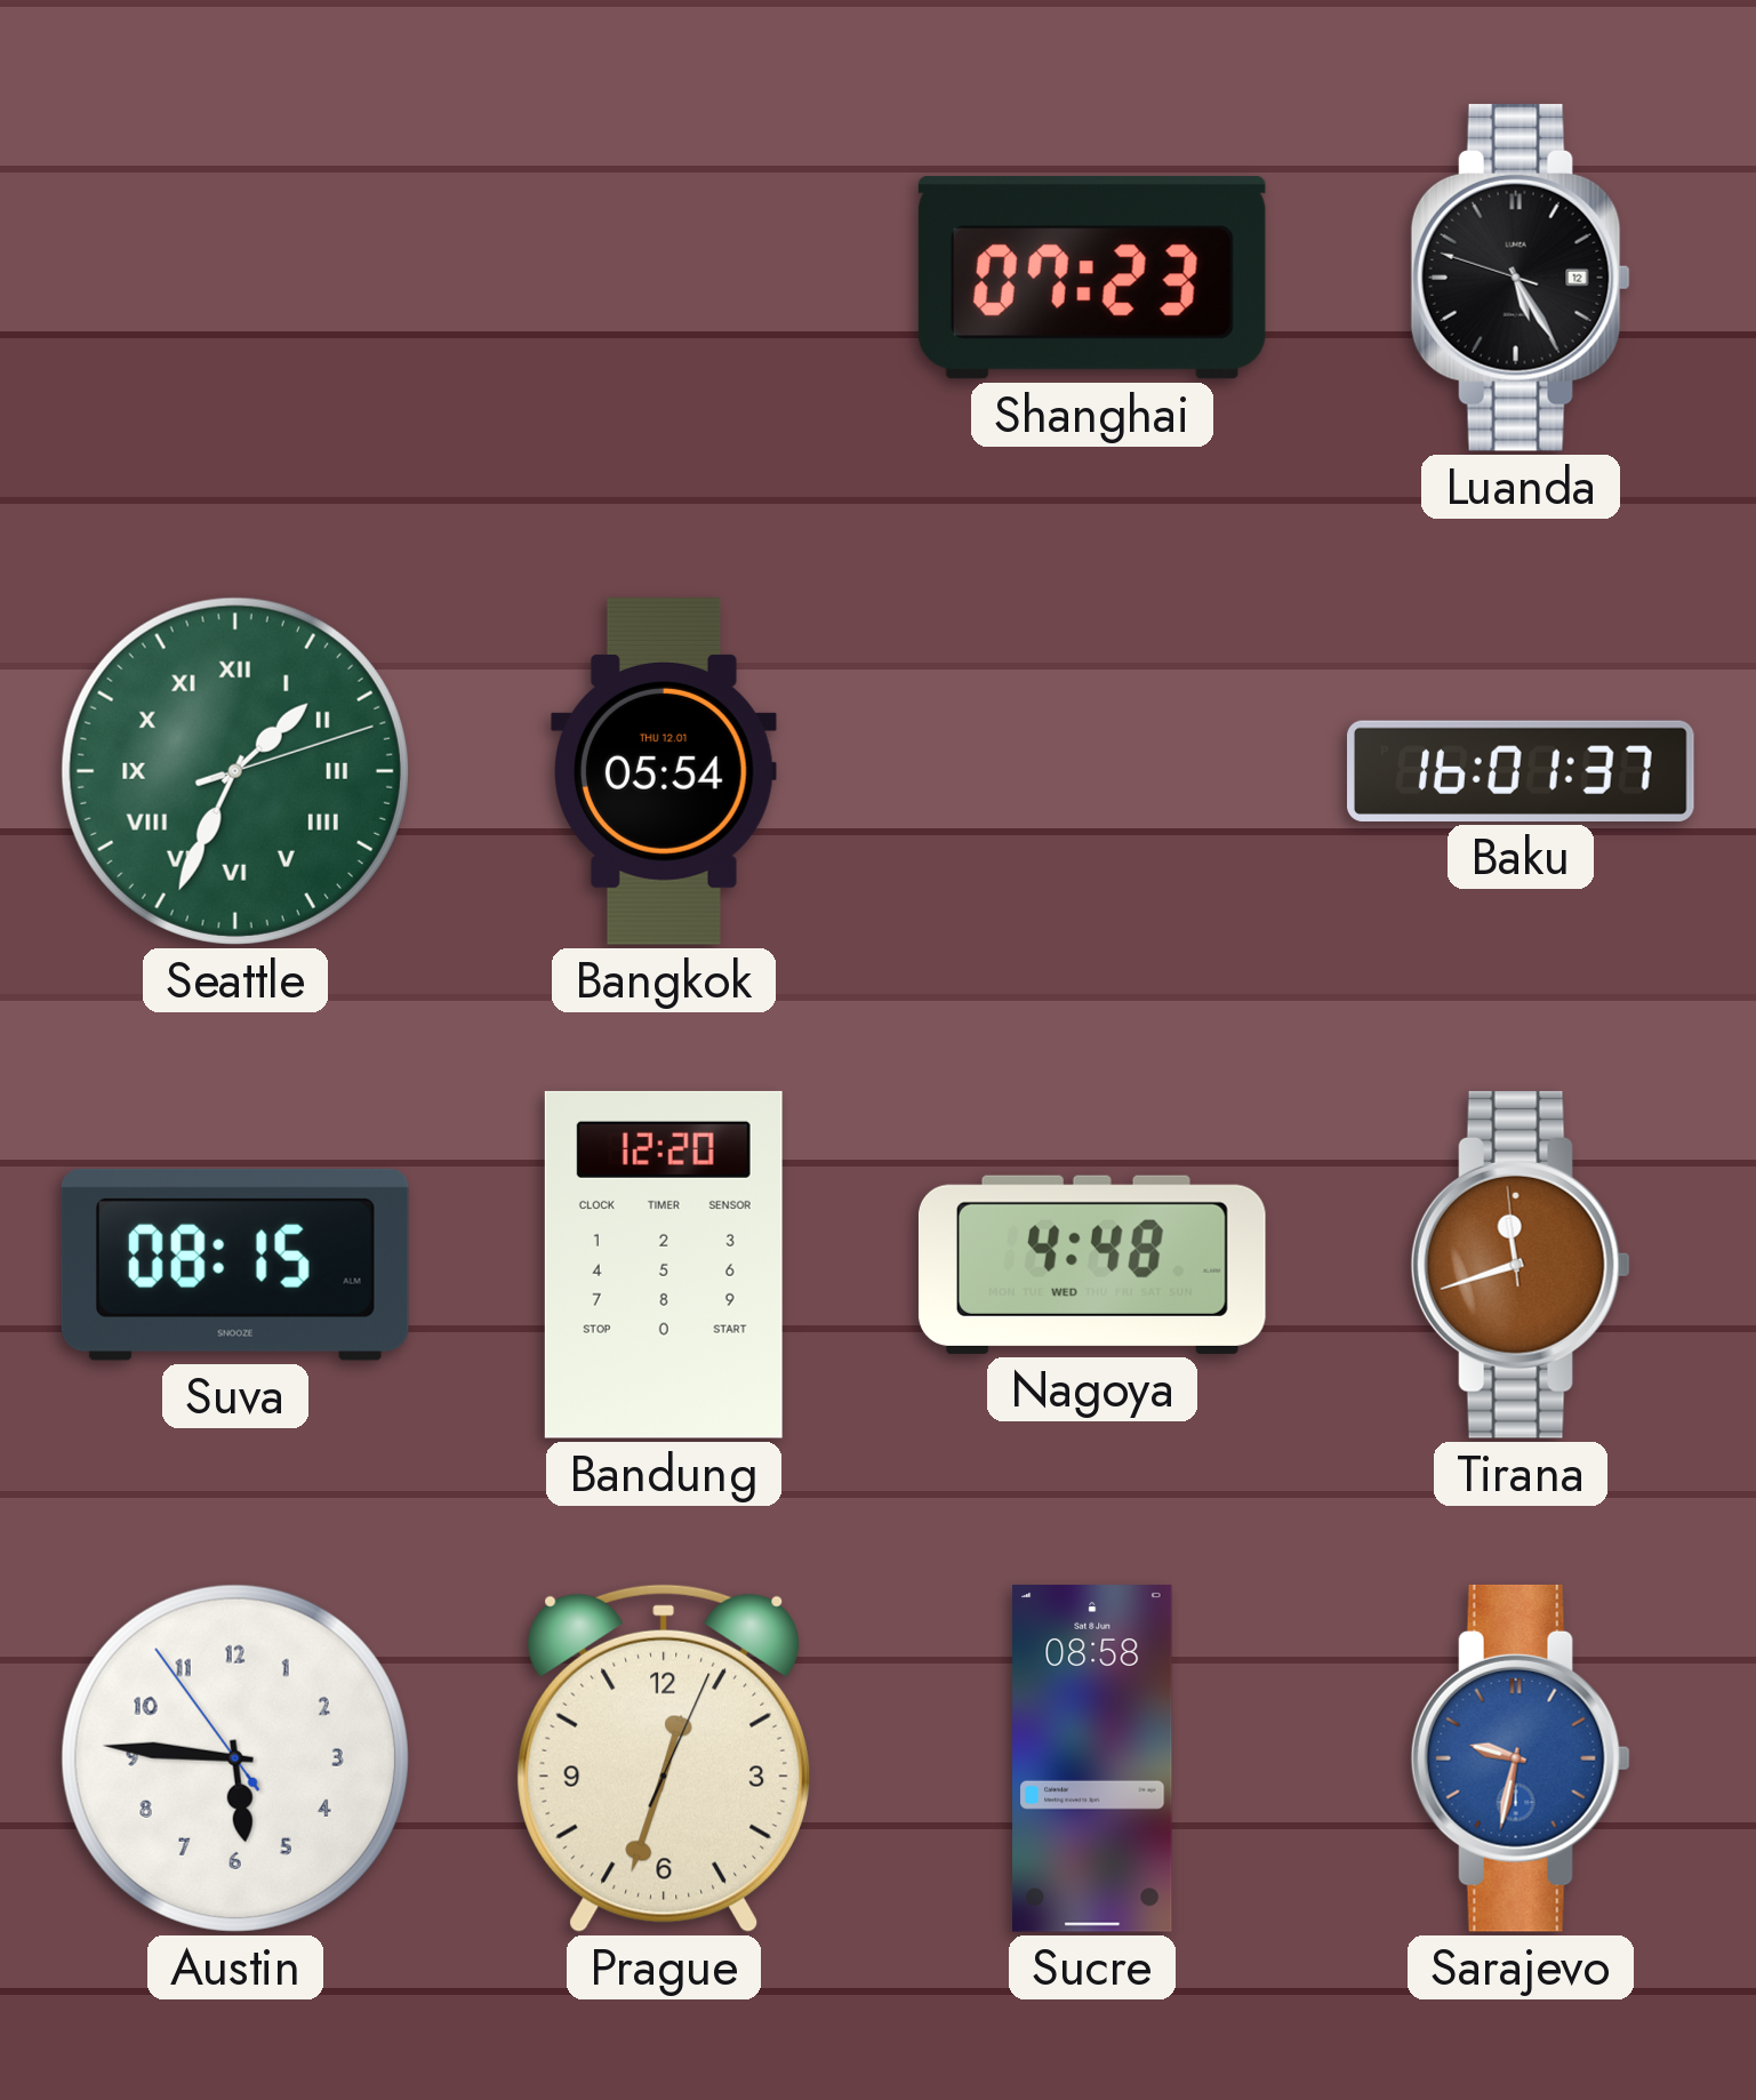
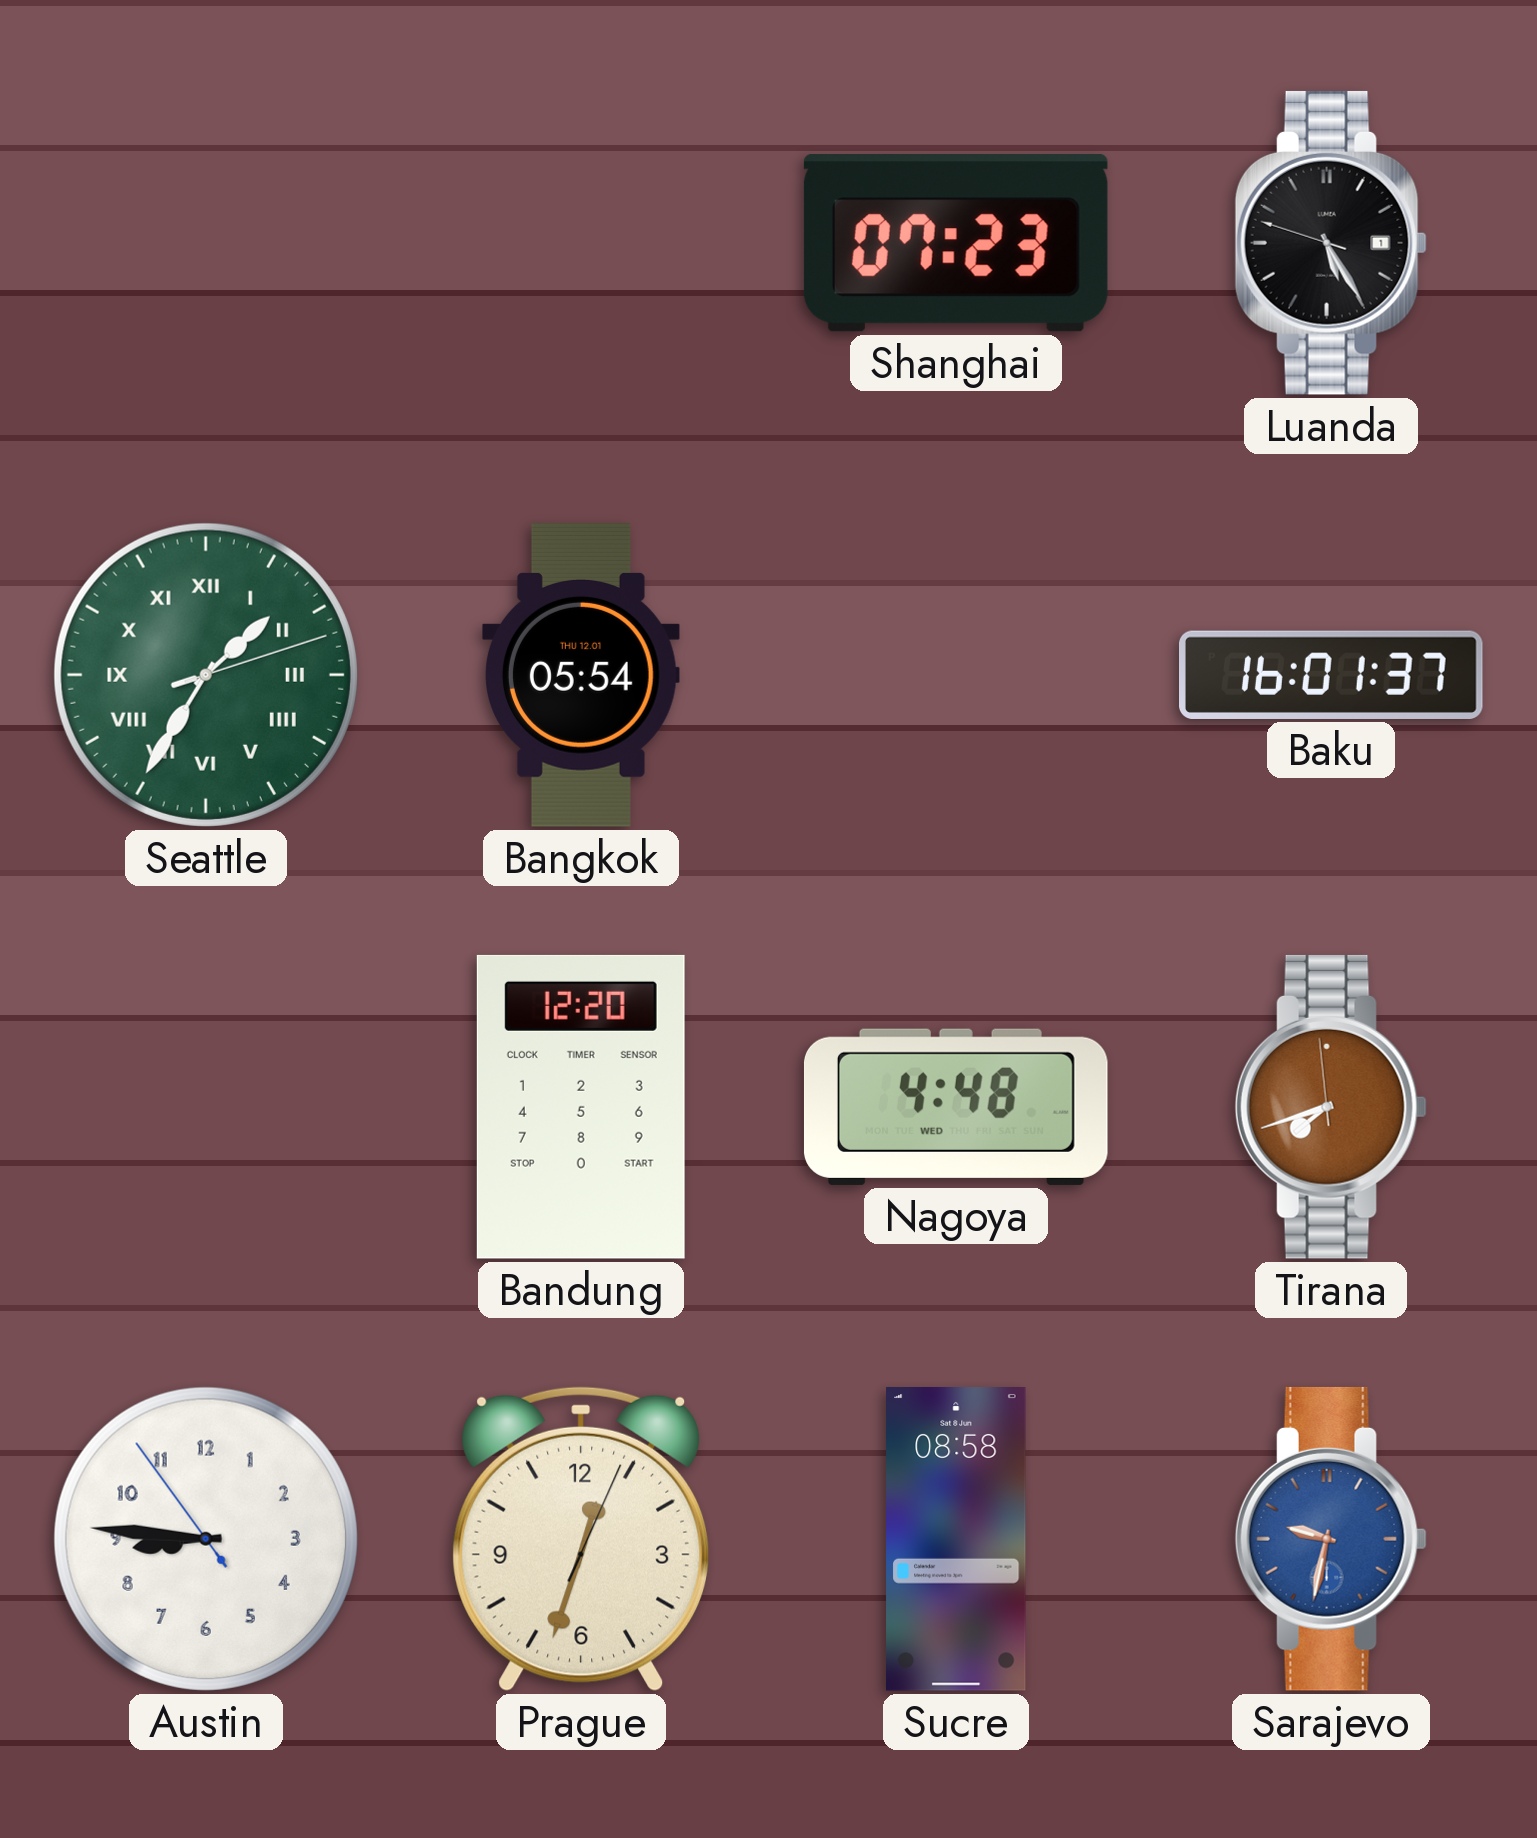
Luanda date: 12 -> 1 (1331, 243)
Seattle: 1:34 -> 1:35 (206, 675)
Suva: 08:15 -> none (235, 1265)
Tirana: 11:41 -> 7:41 (1331, 1107)
Austin: 5:45 -> 8:45 (206, 1539)
